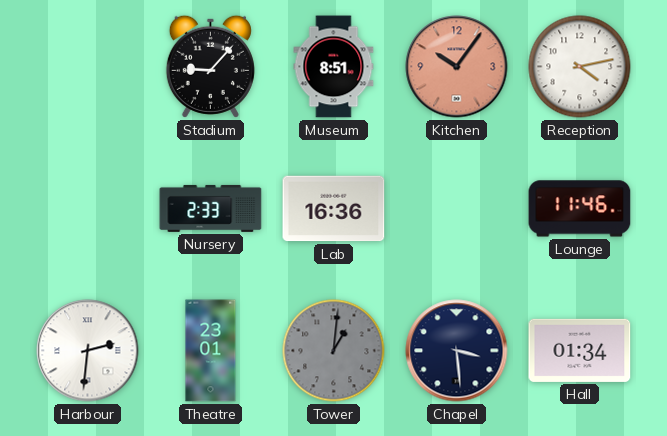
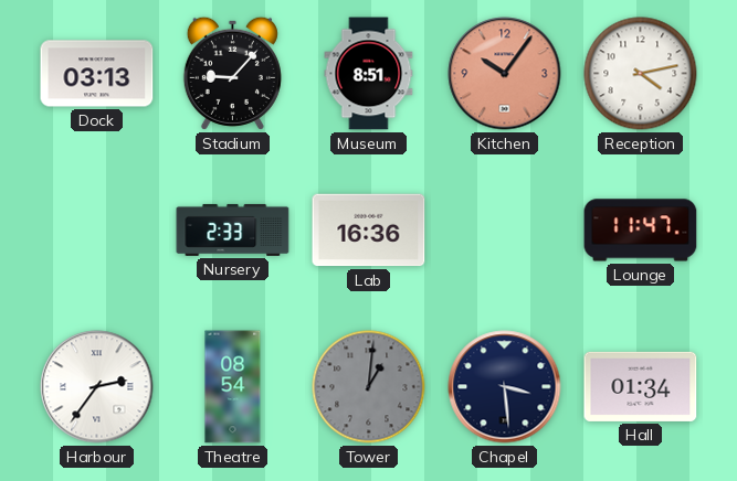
Dock: none -> 03:13 (97, 74)
Lounge: 11:46 -> 11:47 (641, 231)
Harbour: 2:31 -> 2:36 (97, 387)
Theatre: 23:01 -> 08:54 (233, 387)
